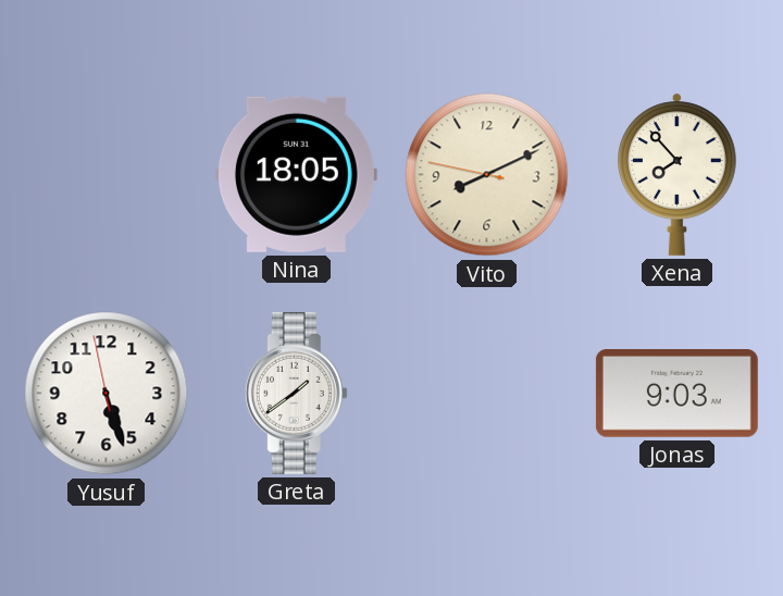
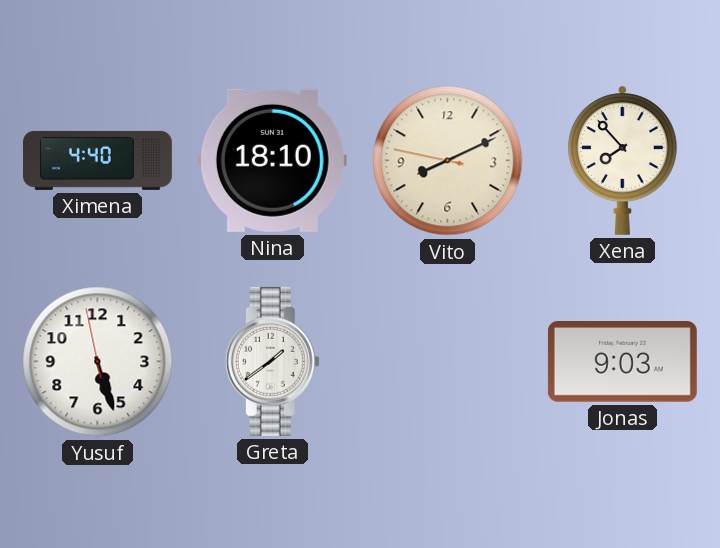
Ximena: none -> 4:40 (97, 160)
Nina: 18:05 -> 18:10 (272, 160)
